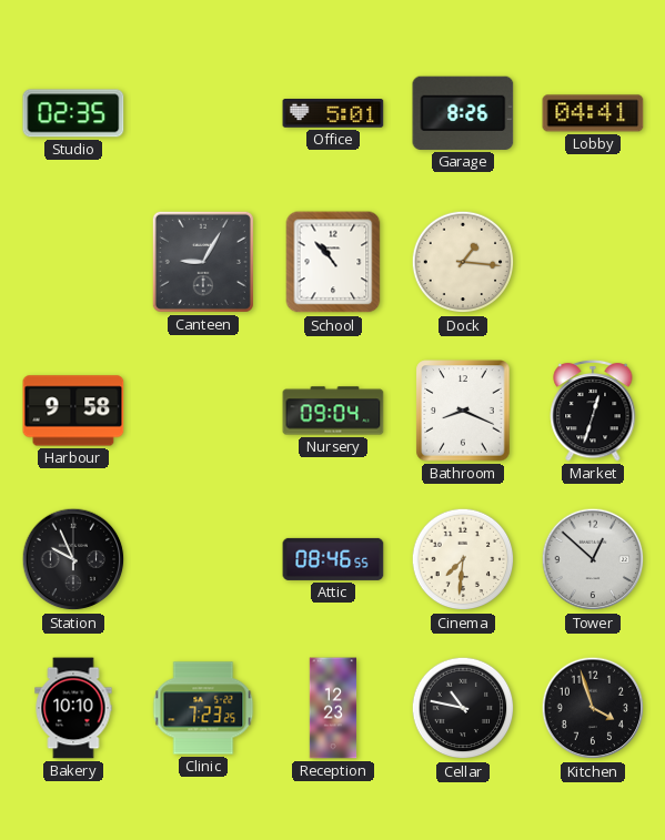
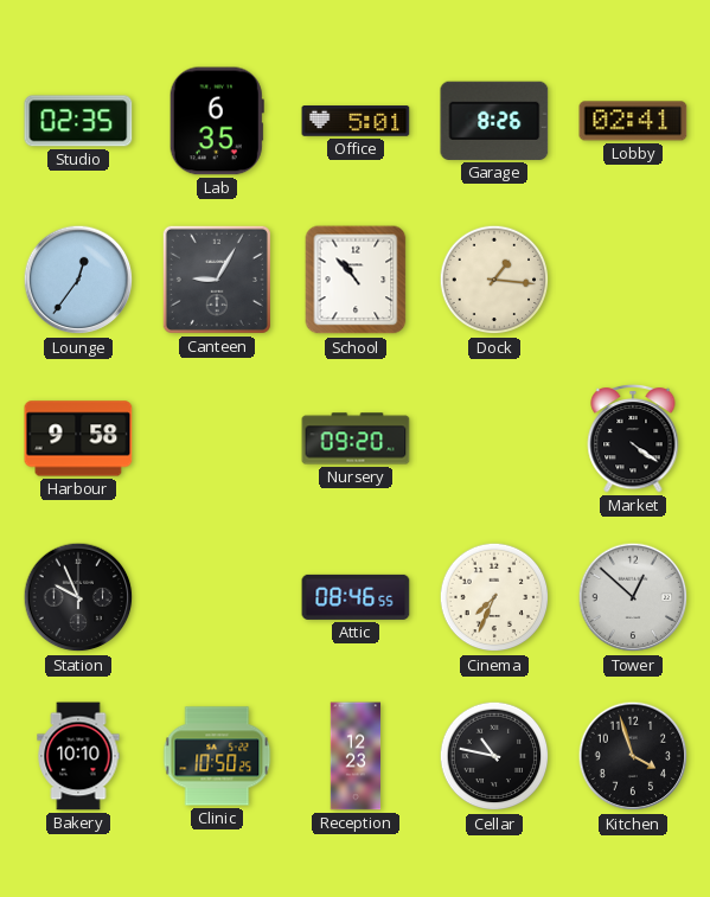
Lab: none -> 6:35 (217, 121)
Lobby: 04:41 -> 02:41 (633, 121)
Lounge: none -> 12:36 (78, 280)
Nursery: 09:04 -> 09:20 (356, 438)
Bathroom: 8:19 -> none (463, 411)
Market: 12:33 -> 4:21 (633, 438)
Cinema: 7:31 -> 7:34 (494, 597)
Clinic: 7:23 -> 10:50 (217, 756)
